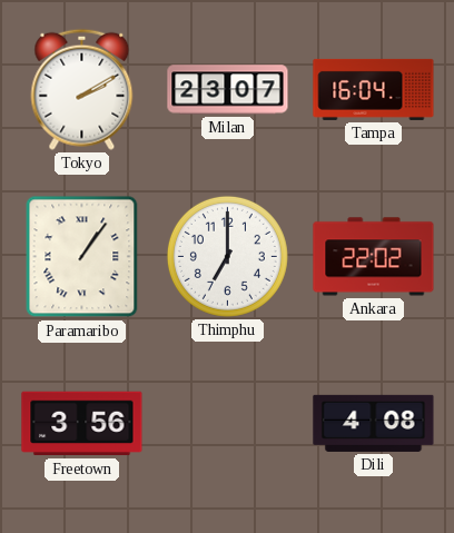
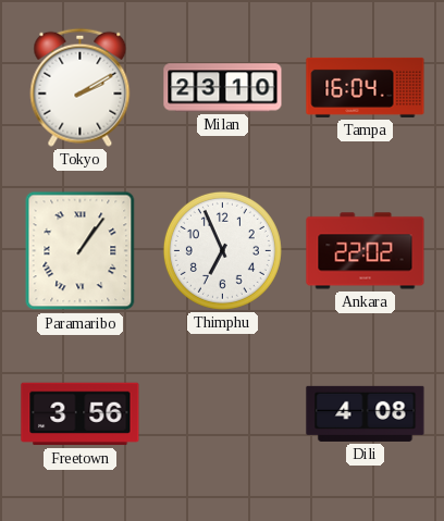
Milan: 23:07 -> 23:10 (223, 88)
Thimphu: 7:00 -> 6:56 (222, 250)
